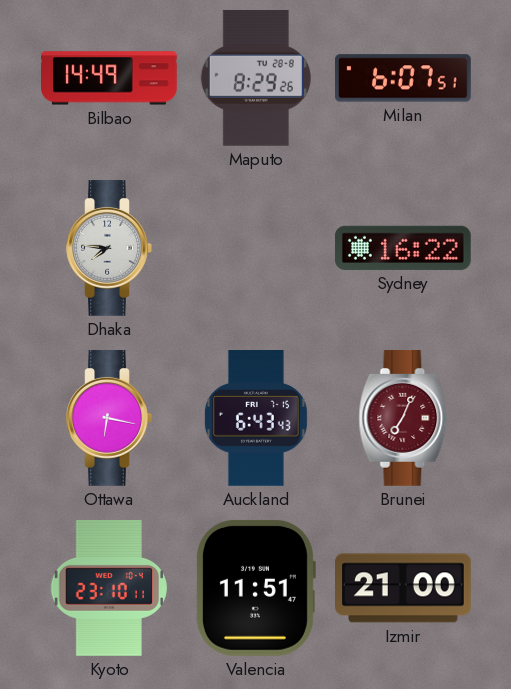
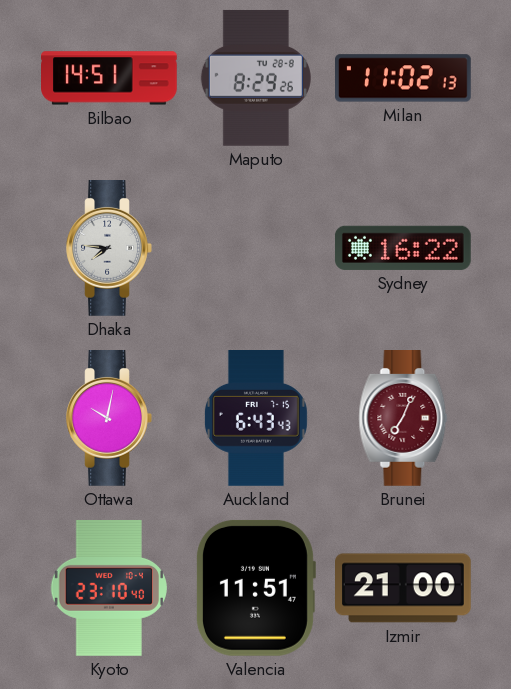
Bilbao: 14:49 -> 14:51 (110, 78)
Milan: 6:07 -> 11:02 (404, 78)
Ottawa: 6:17 -> 10:02 (109, 419)
Kyoto: 23:10:11 -> 23:10:40 (109, 588)
